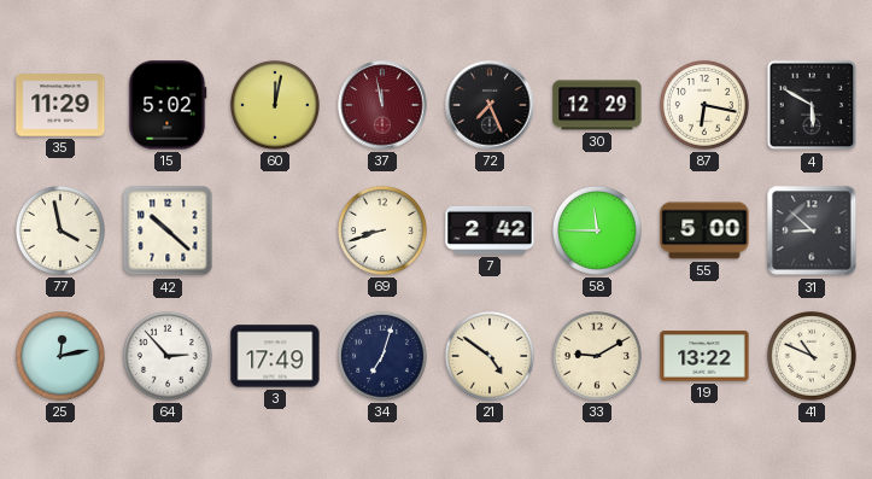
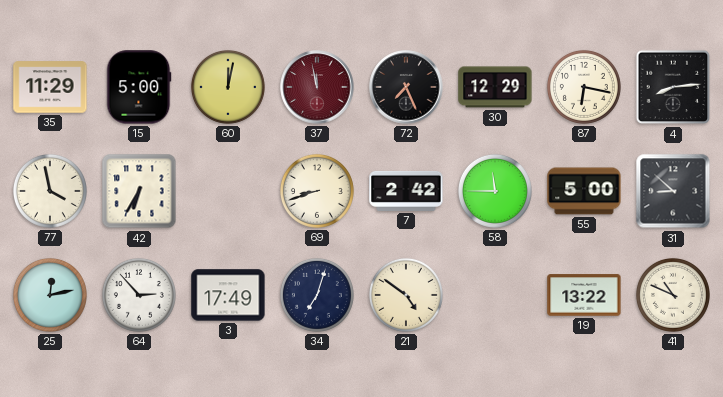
15: 5:02 -> 5:00 (139, 87)
4: 5:50 -> 8:14 (673, 87)
42: 10:22 -> 6:35 (139, 191)
33: 9:10 -> none (597, 356)
